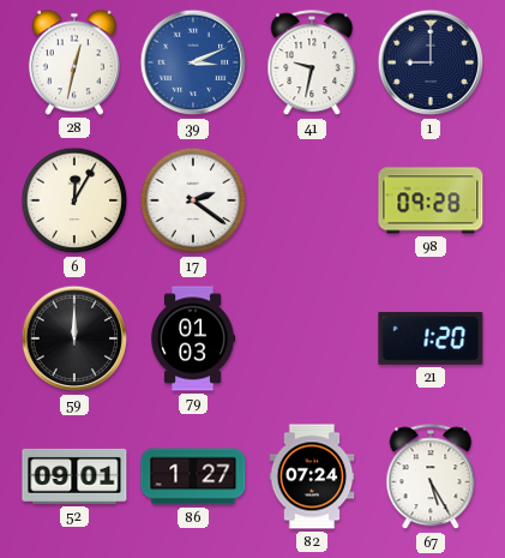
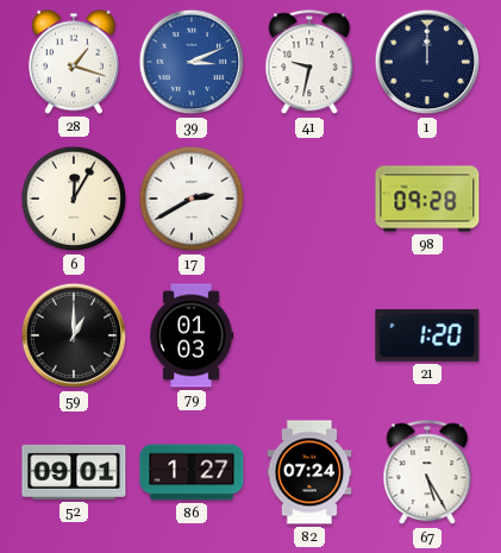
28: 12:32 -> 1:18 (74, 62)
1: 9:00 -> 12:00 (427, 62)
17: 2:21 -> 2:40 (192, 199)
59: 12:00 -> 1:00 (74, 335)
